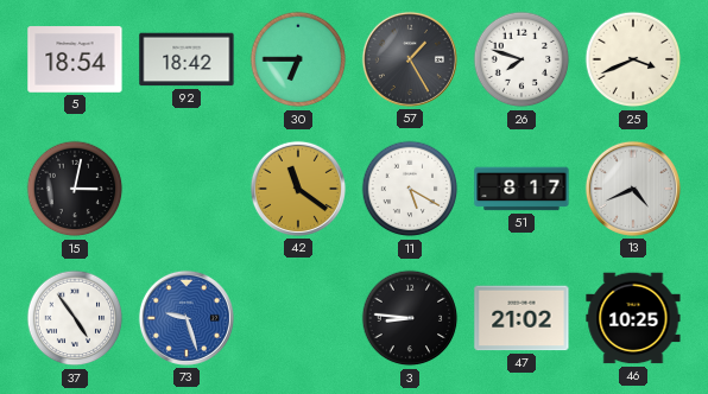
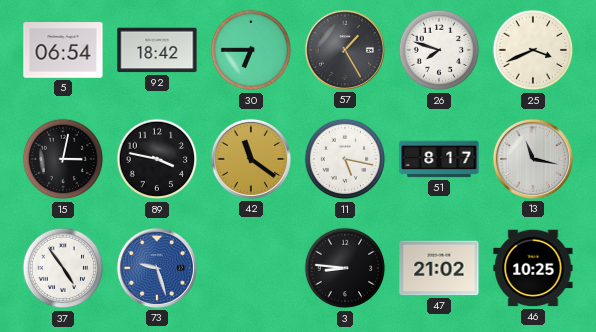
5: 18:54 -> 06:54 (63, 50)
89: none -> 3:47 (157, 159)
11: 5:20 -> 5:17 (345, 159)
13: 4:41 -> 11:17 (533, 159)
